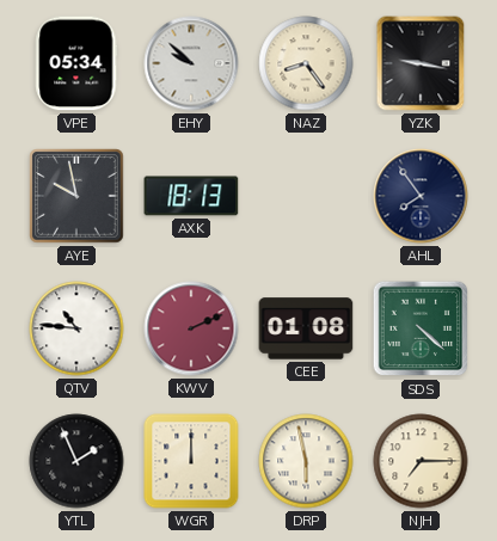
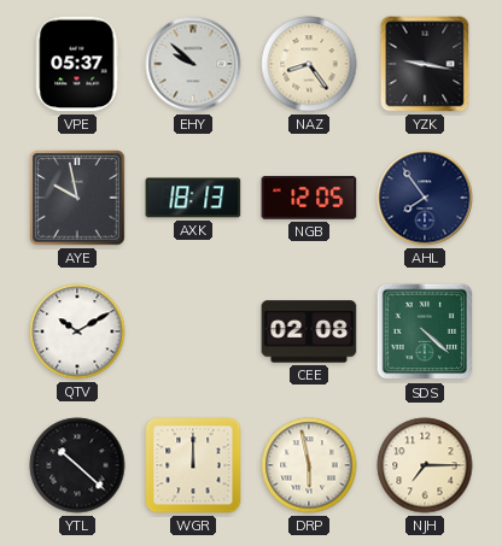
VPE: 05:34 -> 05:37 (77, 64)
NGB: none -> 12:05 (309, 198)
QTV: 10:46 -> 10:10 (77, 331)
KWV: 2:11 -> none (191, 328)
CEE: 01:08 -> 02:08 (309, 331)
YTL: 1:56 -> 10:22 (77, 465)
